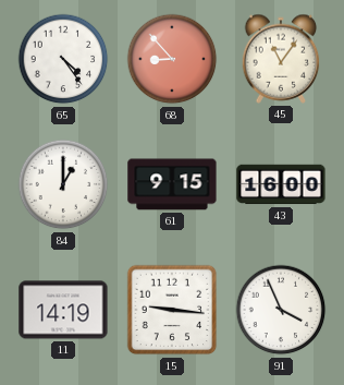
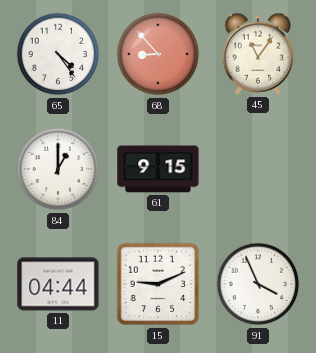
43: 16:00 -> none (281, 184)
11: 14:19 -> 04:44 (58, 284)
15: 9:16 -> 9:11 (158, 284)
